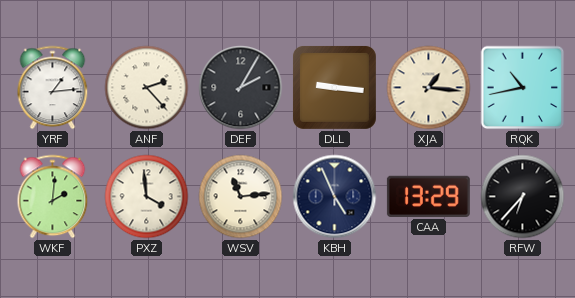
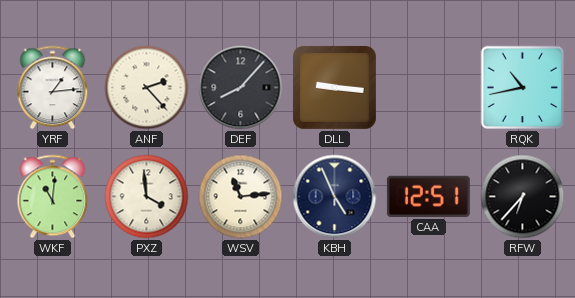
DEF: 2:05 -> 8:07 (241, 88)
XJA: 1:16 -> none (429, 88)
WKF: 2:01 -> 11:01 (53, 197)
CAA: 13:29 -> 12:51 (428, 196)
